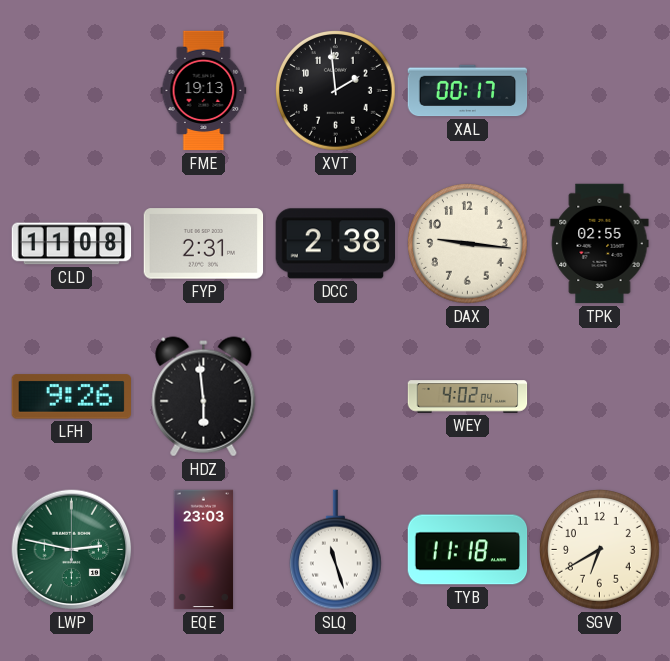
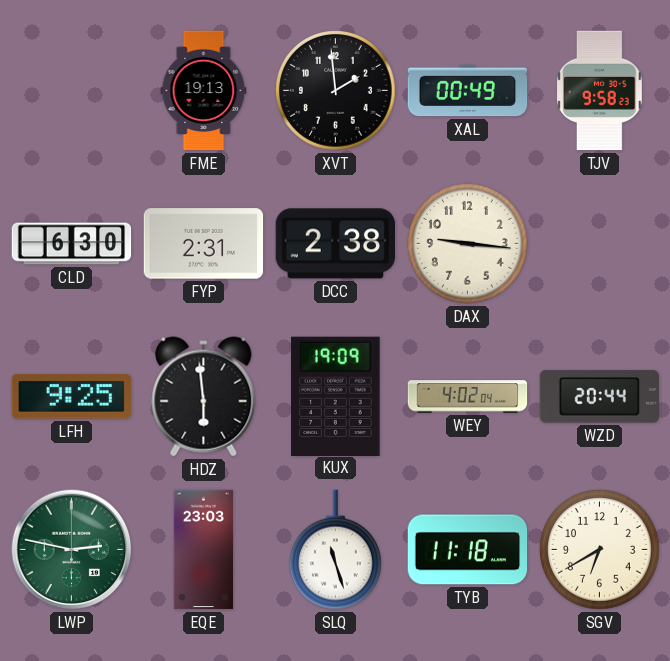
XAL: 00:17 -> 00:49 (468, 91)
TJV: none -> 9:58 (600, 91)
CLD: 11:08 -> 6:30 (72, 244)
TPK: 02:55 -> none (600, 244)
LFH: 9:26 -> 9:25 (71, 397)
KUX: none -> 19:09 (336, 396)
WZD: none -> 20:44 (599, 397)
